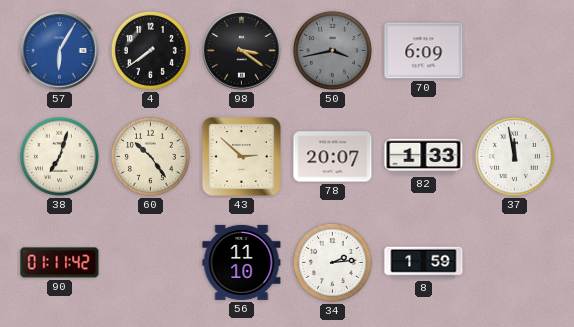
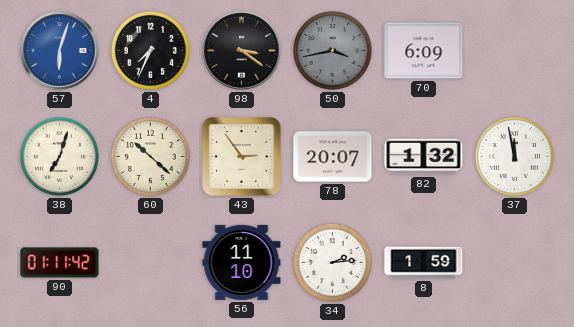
57: 6:05 -> 6:03 (60, 51)
4: 7:39 -> 7:34 (150, 50)
60: 10:24 -> 10:22 (150, 156)
43: 2:52 -> 2:54 (242, 157)
82: 1:33 -> 1:32 (424, 157)
